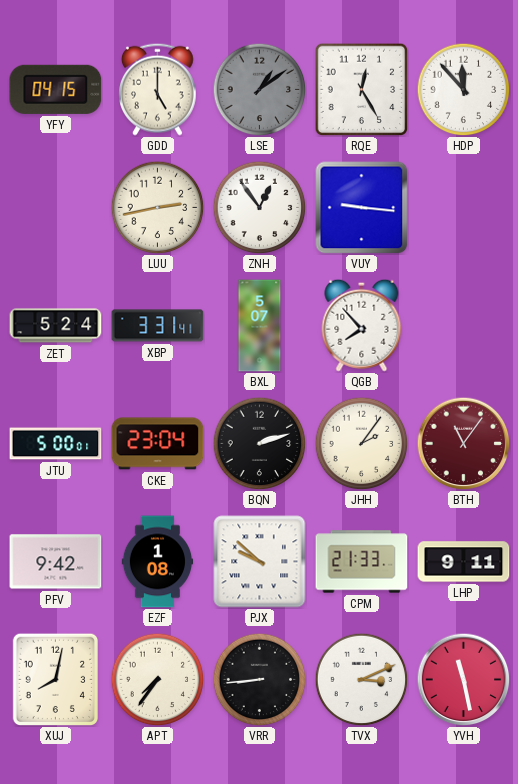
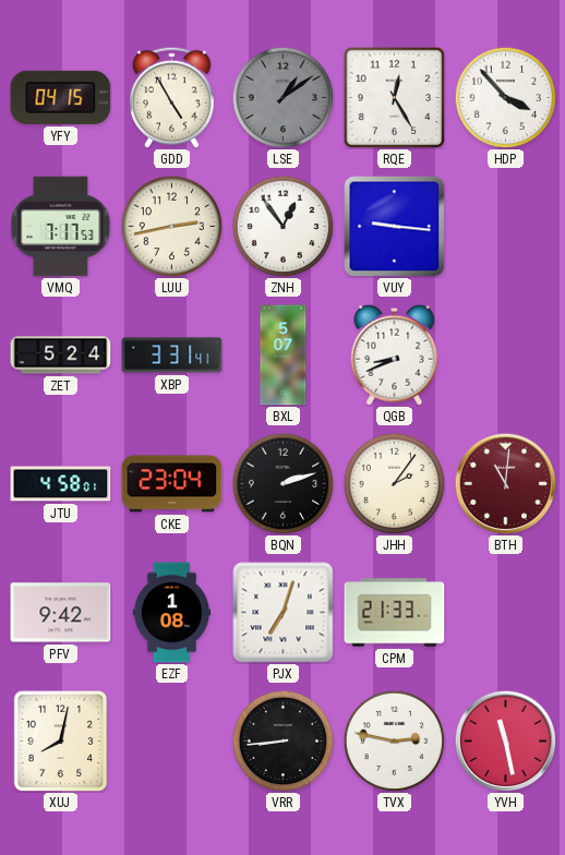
GDD: 5:00 -> 4:55 (172, 97)
HDP: 11:53 -> 3:53 (505, 97)
VMQ: none -> 7:17 (61, 227)
QGB: 7:53 -> 8:41 (395, 354)
JTU: 5:00 -> 4:58 (61, 484)
BTH: 11:06 -> 11:01 (505, 483)
PJX: 9:52 -> 7:03 (284, 613)
LHP: 9:11 -> none (464, 562)
APT: 7:36 -> none (157, 679)
TVX: 3:11 -> 2:47 (394, 740)
